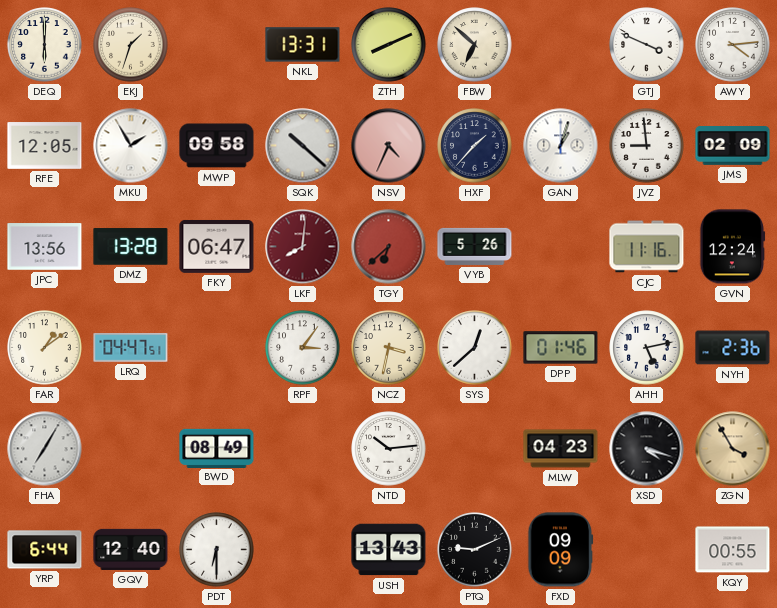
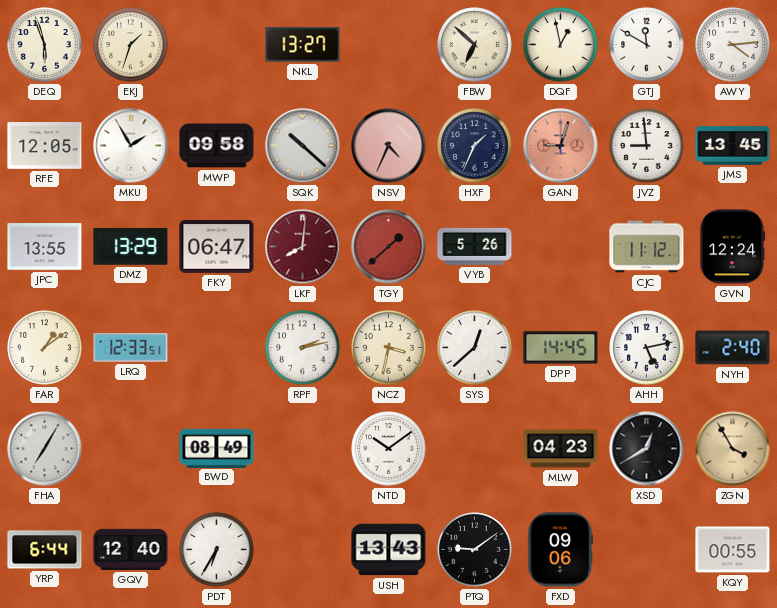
DEQ: 6:00 -> 5:57 (45, 45)
NKL: 13:31 -> 13:27 (303, 45)
ZTH: 8:11 -> none (389, 45)
DQF: none -> 12:58 (561, 45)
GTJ: 3:49 -> 11:50 (647, 45)
HXF: 1:37 -> 1:34 (475, 146)
GAN: 1:03 -> 9:03 (561, 146)
GAN dial: white -> salmon (561, 146)
JMS: 02:09 -> 13:45 (733, 146)
JPC: 13:56 -> 13:55 (45, 247)
DMZ: 13:28 -> 13:29 (131, 247)
TGY: 6:38 -> 1:38 (389, 247)
CJC: 11:16 -> 11:12 (647, 247)
LRQ: 04:47 -> 12:33 (131, 348)
RPF: 3:06 -> 2:13 (303, 348)
DPP: 01:46 -> 14:45 (561, 348)
NYH: 2:36 -> 2:40 (733, 348)
NTD: 10:14 -> 10:09 (389, 449)
XSD: 4:18 -> 12:40 (647, 449)
PDT: 6:30 -> 6:35 (217, 550)
PTQ: 9:11 -> 9:09 (475, 550)
FXD: 09:09 -> 09:06 (561, 550)
